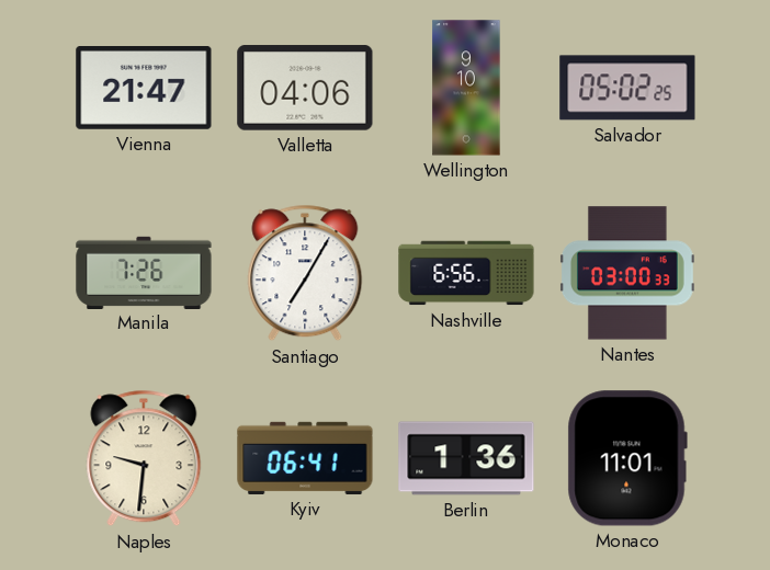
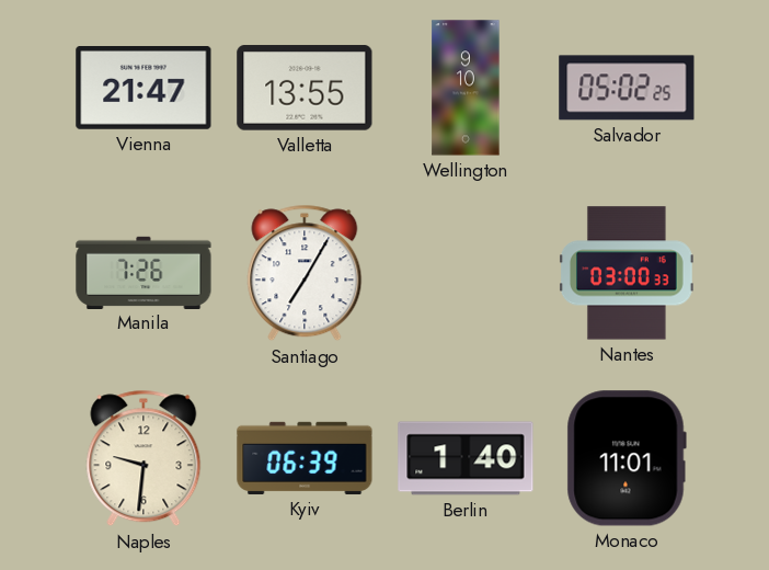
Valletta: 04:06 -> 13:55 (305, 88)
Nashville: 6:56 -> none (466, 273)
Kyiv: 06:41 -> 06:39 (305, 458)
Berlin: 1:36 -> 1:40 (466, 458)
